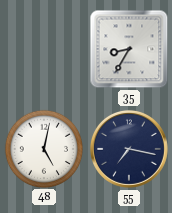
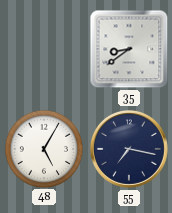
35: 8:35 -> 8:39 (129, 49)
48: 5:02 -> 5:05 (43, 148)
